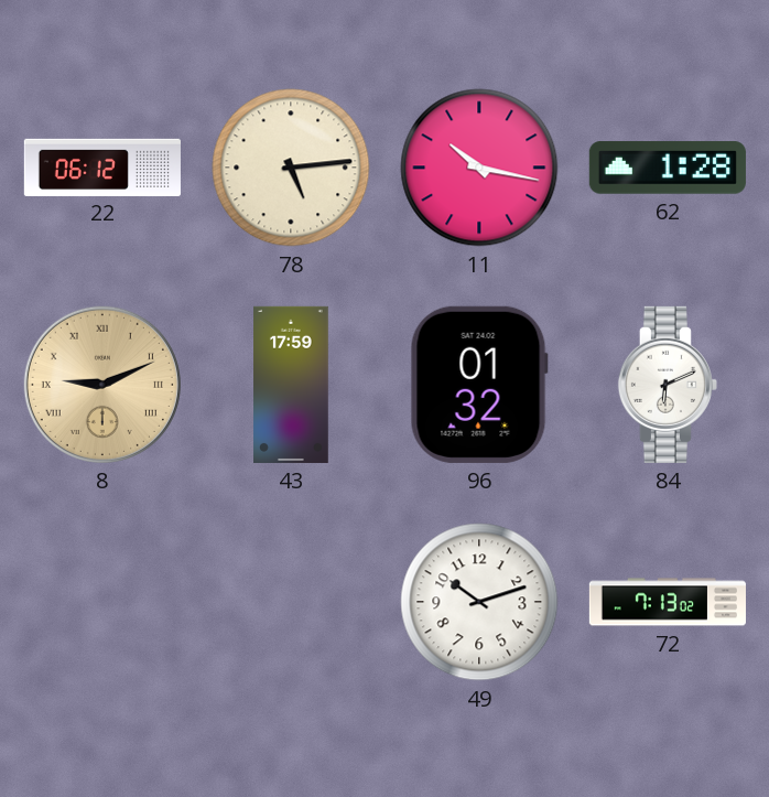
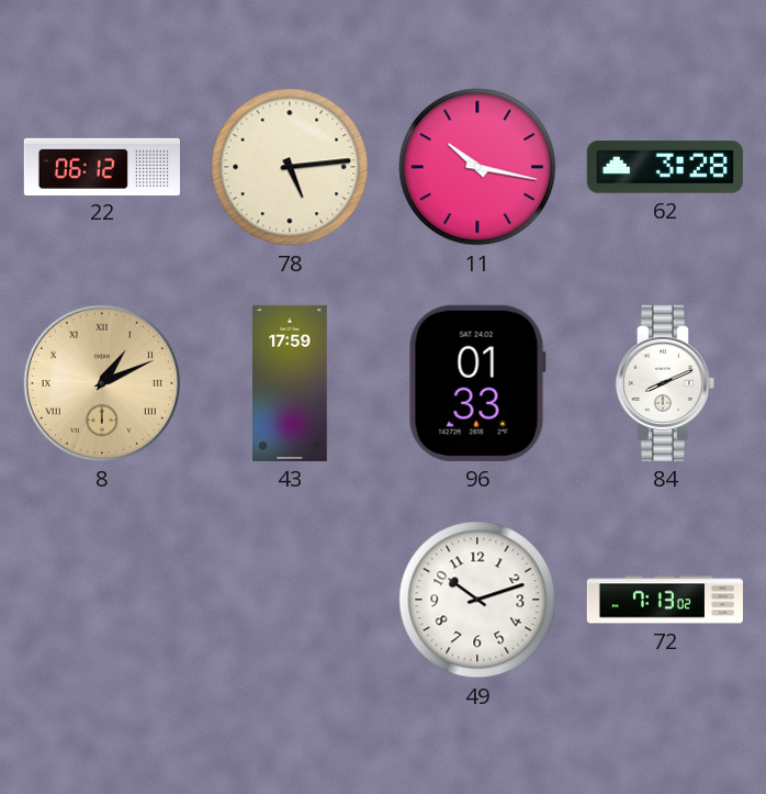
62: 1:28 -> 3:28 (665, 167)
8: 9:11 -> 1:11 (102, 383)
96: 01:32 -> 01:33 (477, 383)
84: 6:11 -> 8:11 (665, 383)
